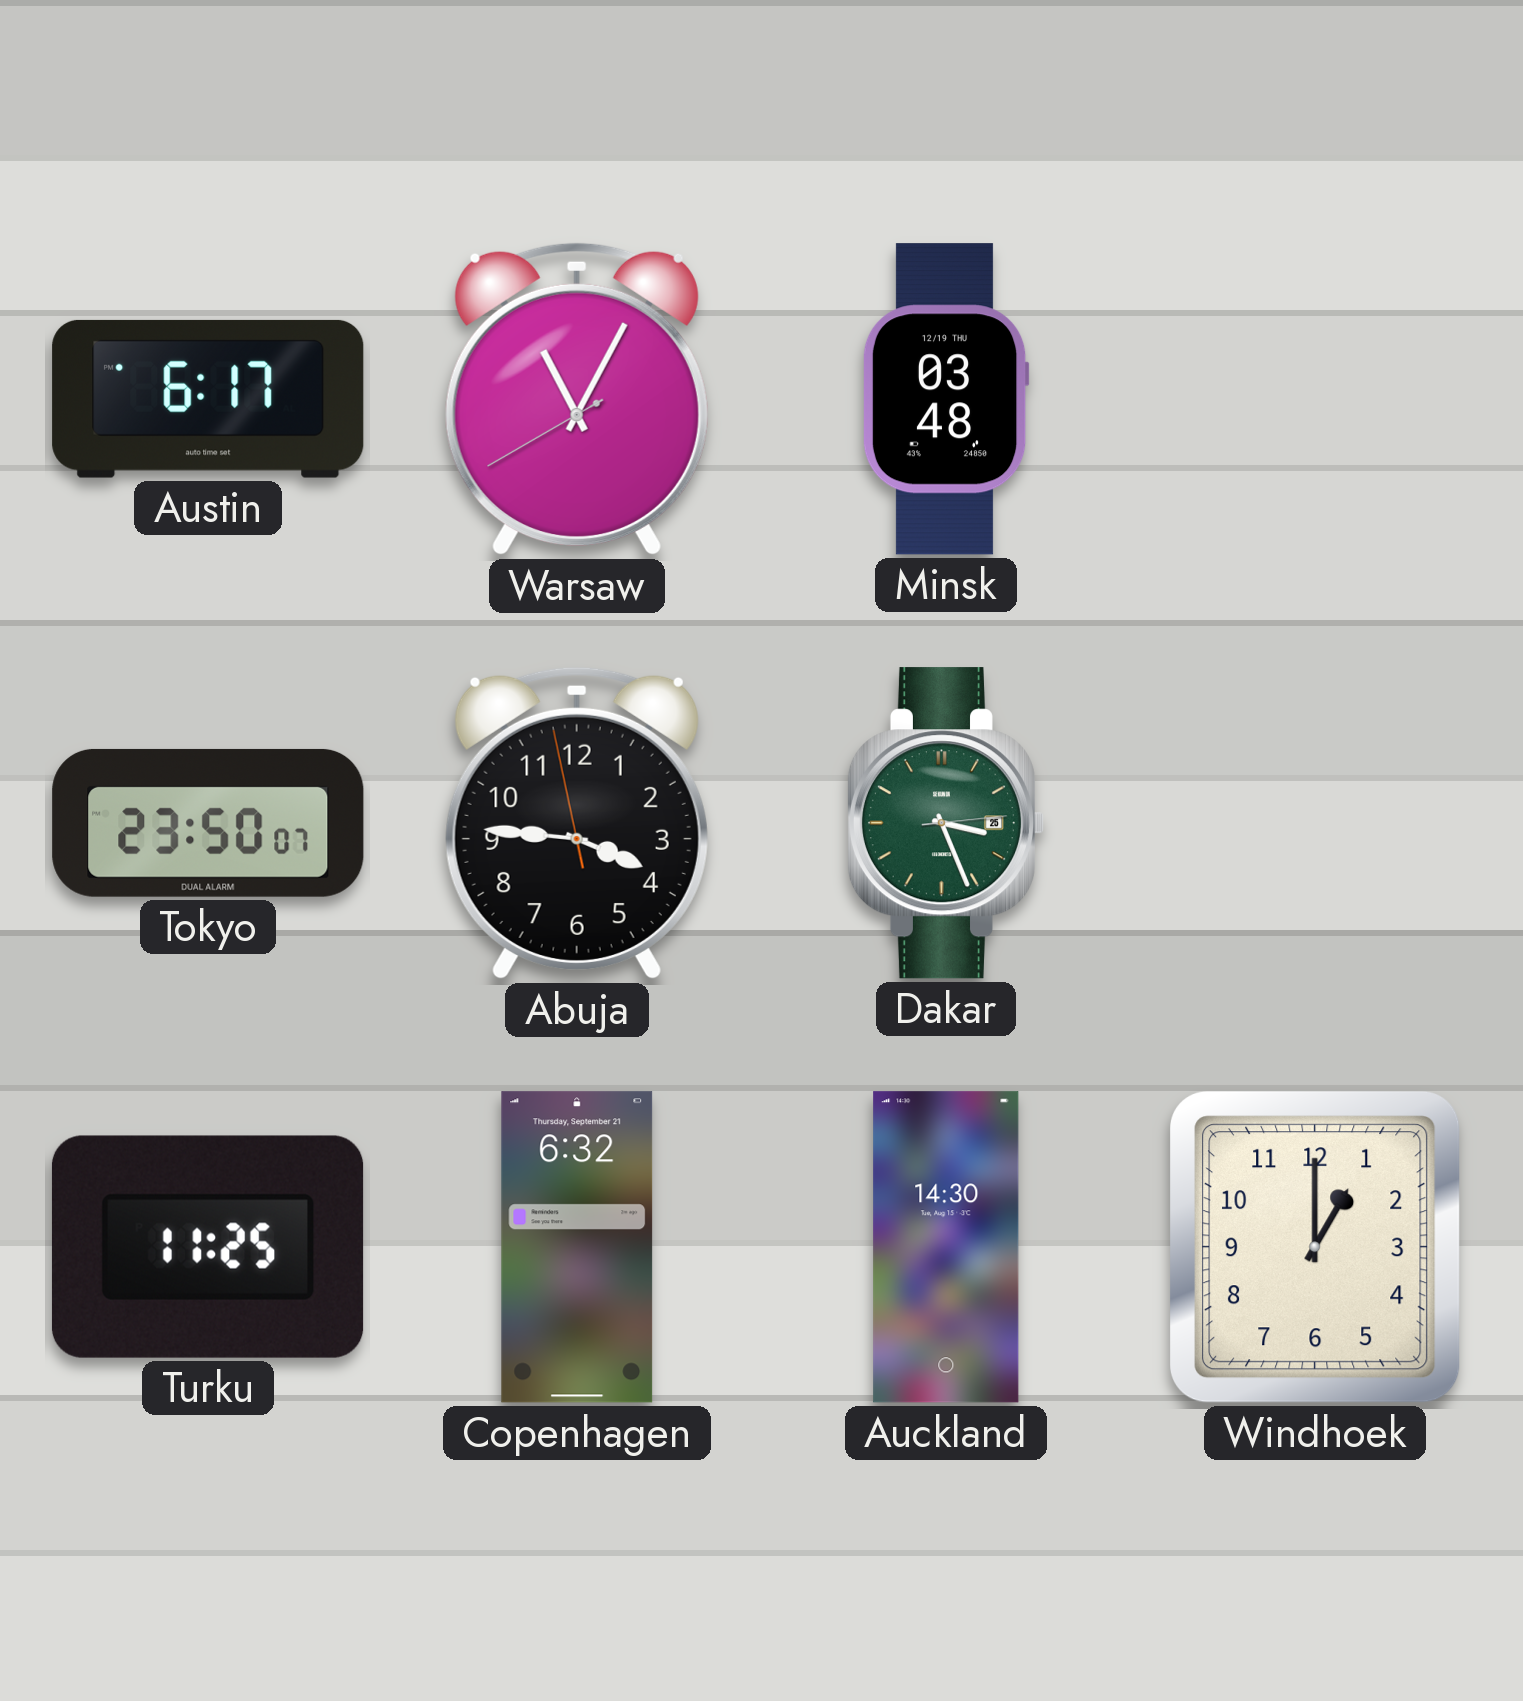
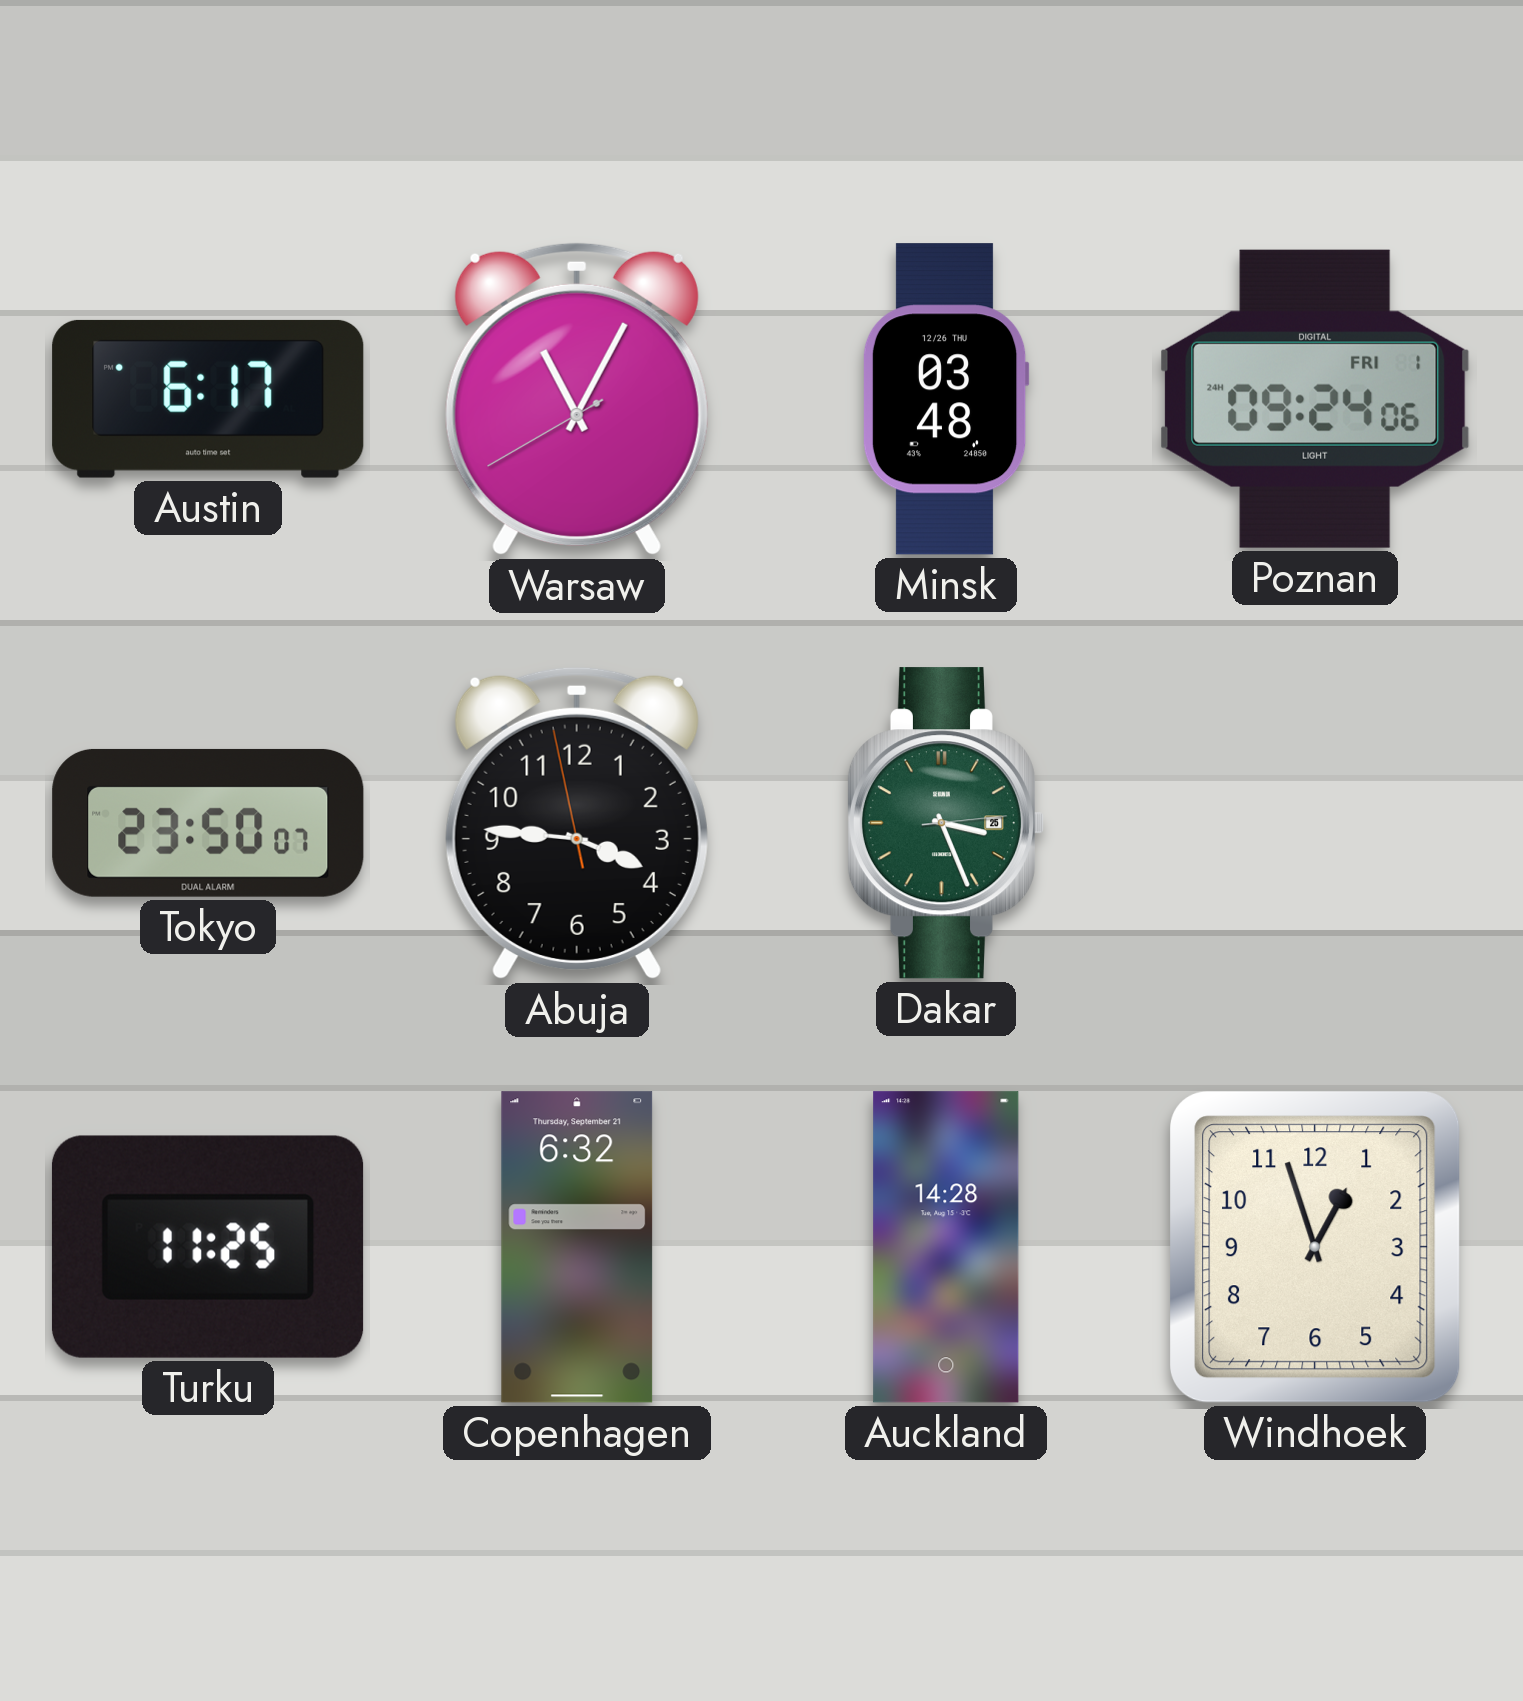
Minsk date: 12/19 THU -> 12/26 THU (946, 399)
Poznan: none -> 09:24 (1315, 399)
Auckland: 14:30 -> 14:28 (946, 1247)
Windhoek: 1:00 -> 12:57 (1316, 1247)
